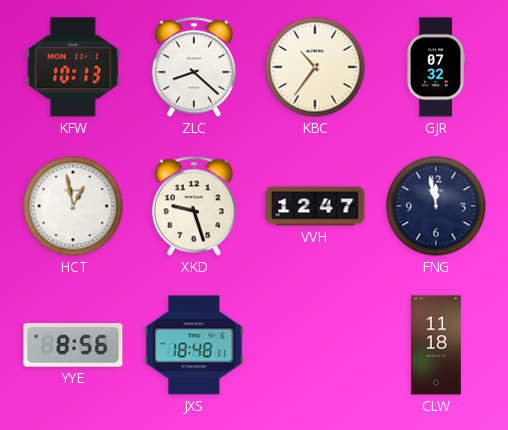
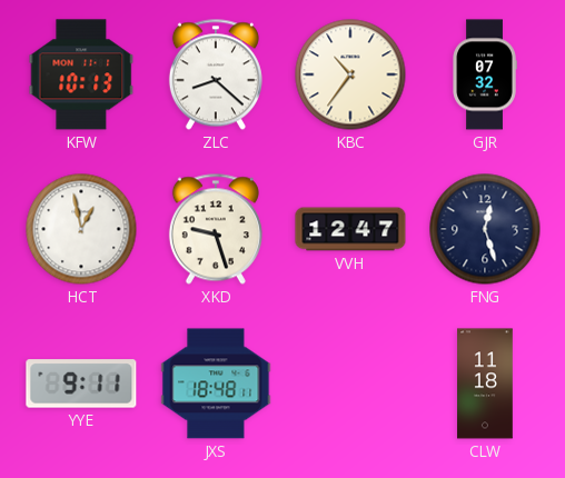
FNG: 11:58 -> 12:27 (485, 229)
YYE: 8:56 -> 9:11 (81, 384)
